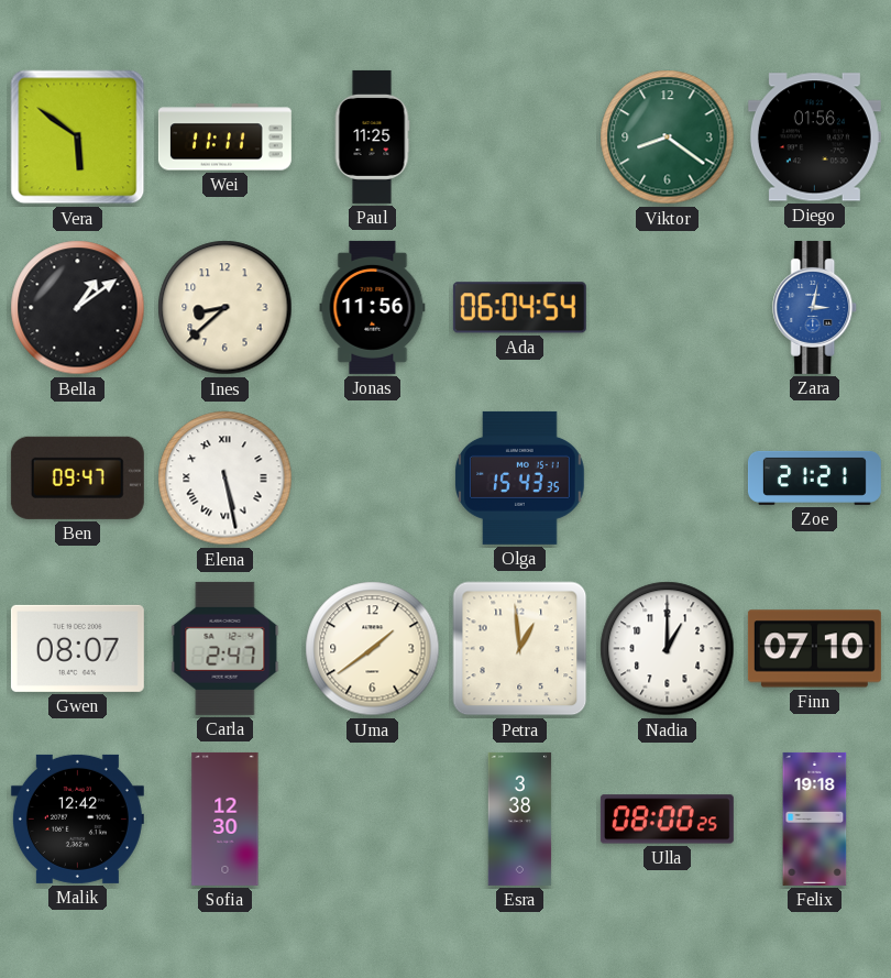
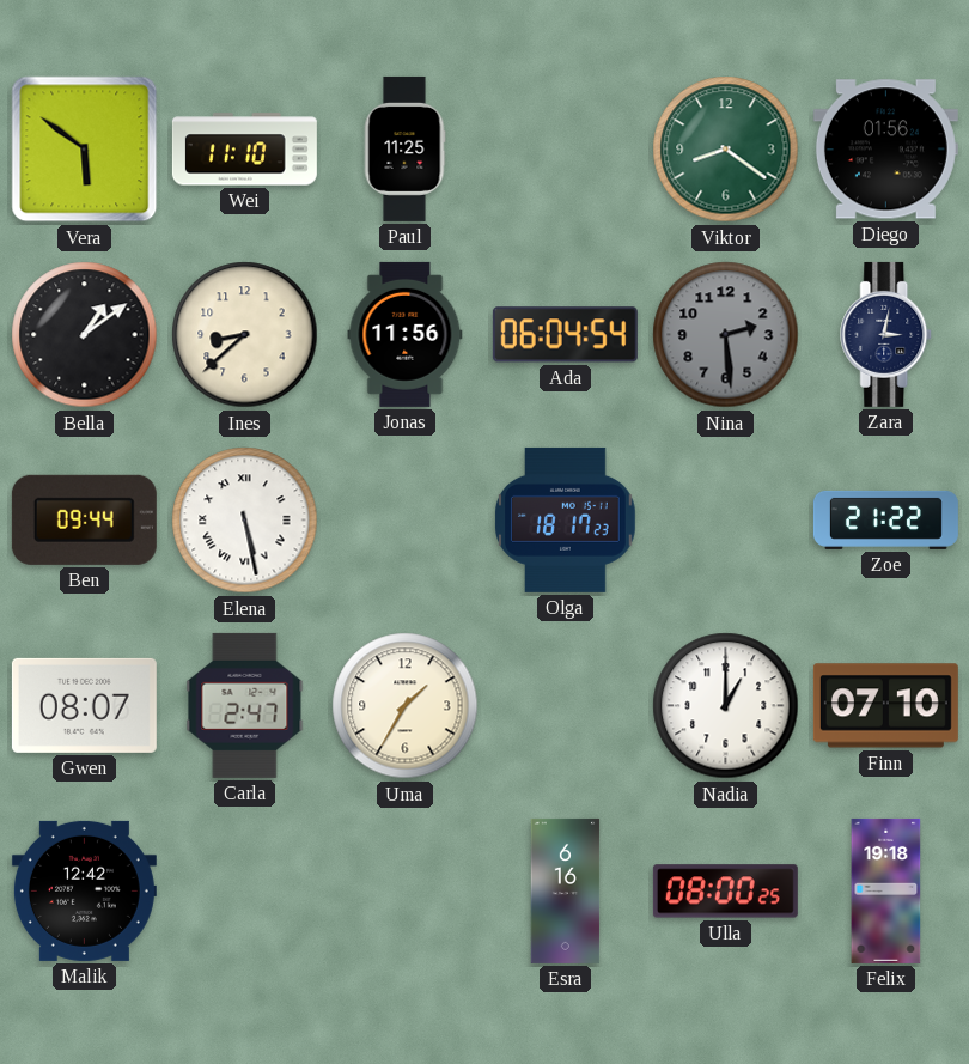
Wei: 11:11 -> 11:10 (244, 150)
Nina: none -> 2:29 (726, 335)
Zara dial: blue -> navy (886, 334)
Ben: 09:47 -> 09:44 (84, 519)
Olga: 15:43 -> 18:17 (566, 519)
Zoe: 21:21 -> 21:22 (885, 519)
Uma: 1:39 -> 1:35 (406, 706)
Petra: 12:59 -> none (520, 649)
Sofia: 12:30 -> none (226, 818)
Esra: 3:38 -> 6:16 (566, 890)
